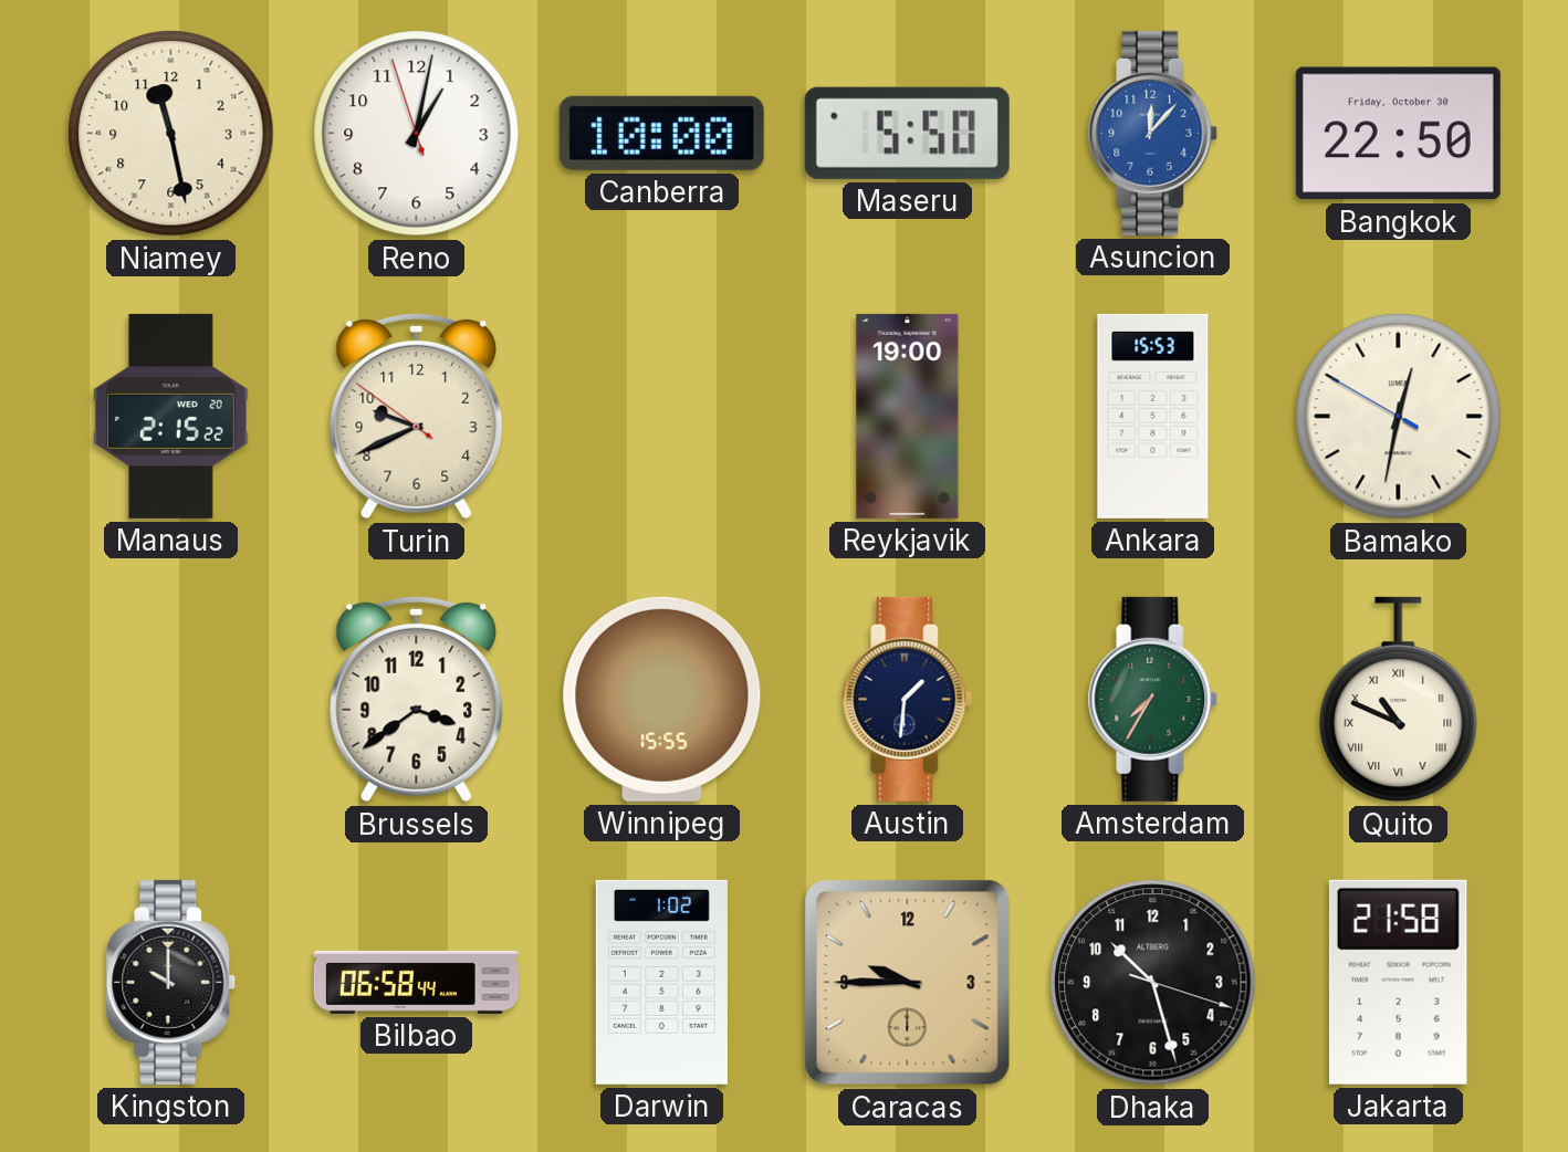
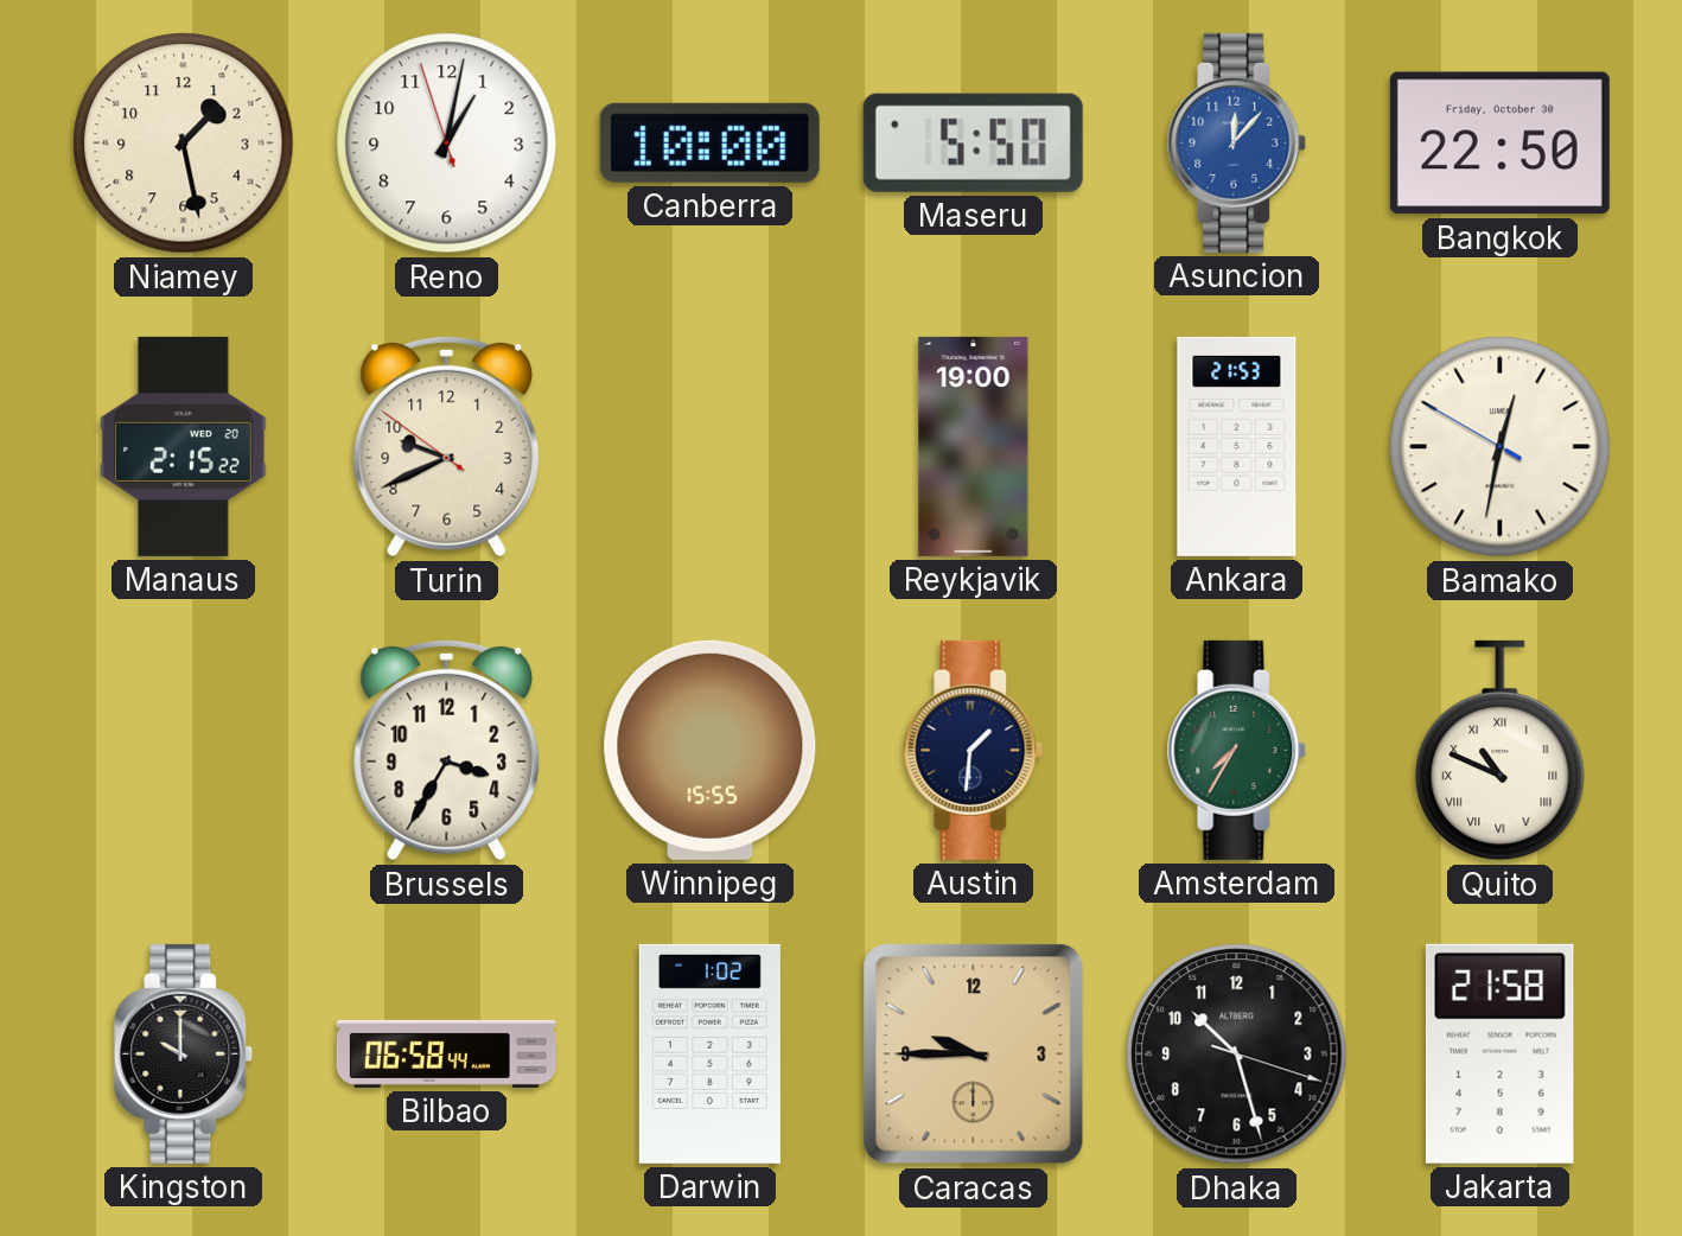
Niamey: 11:28 -> 1:28 (184, 144)
Ankara: 15:53 -> 21:53 (1237, 446)
Brussels: 3:39 -> 3:35 (447, 750)
